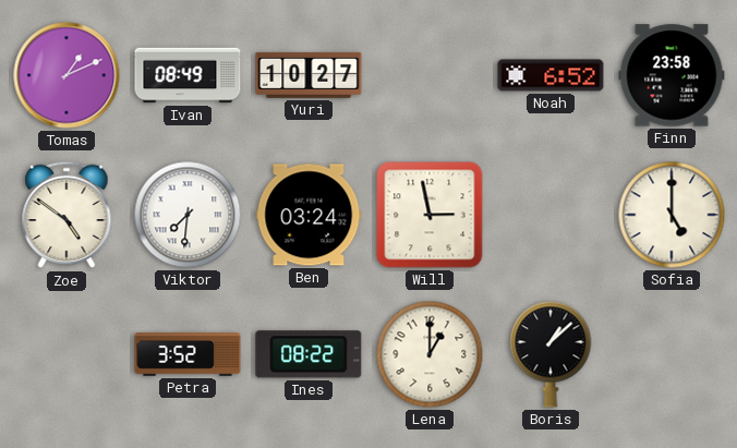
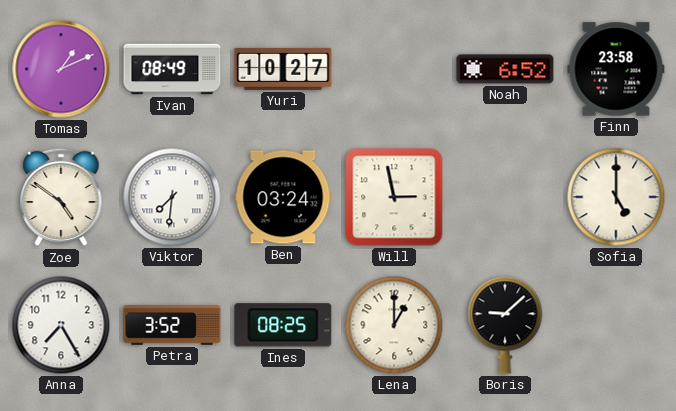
Anna: none -> 7:25 (61, 325)
Ines: 08:22 -> 08:25 (283, 325)
Boris: 1:08 -> 9:08 (505, 325)
